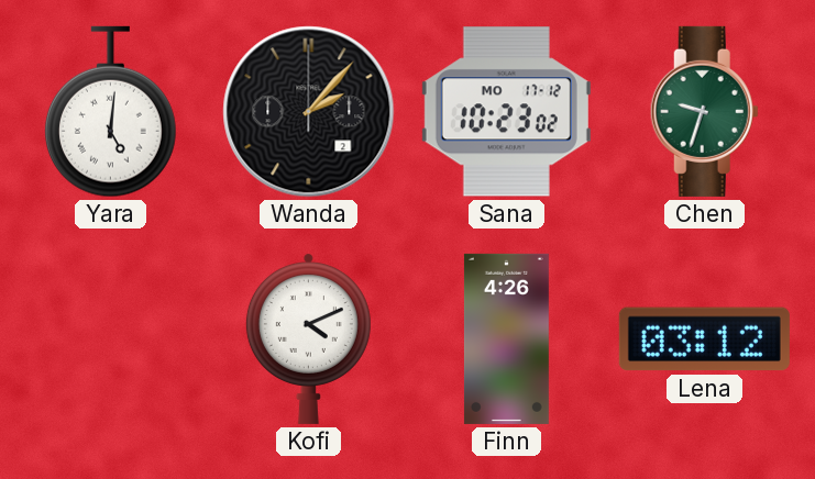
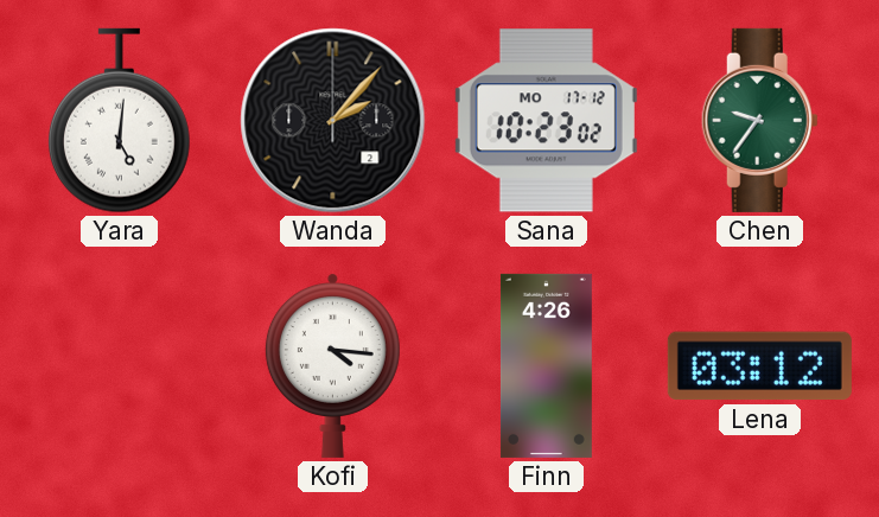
Chen: 9:33 -> 9:36 (759, 120)
Kofi: 4:11 -> 4:16 (332, 365)
